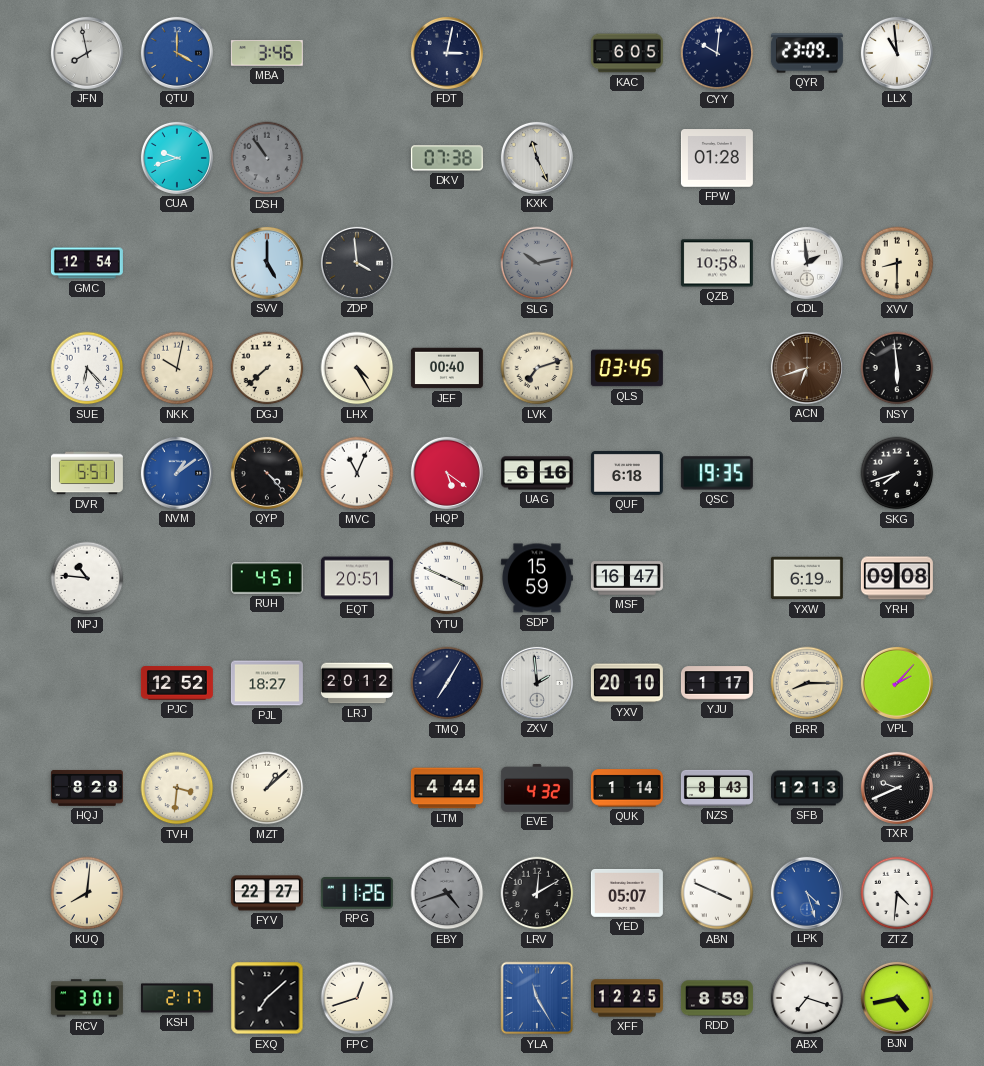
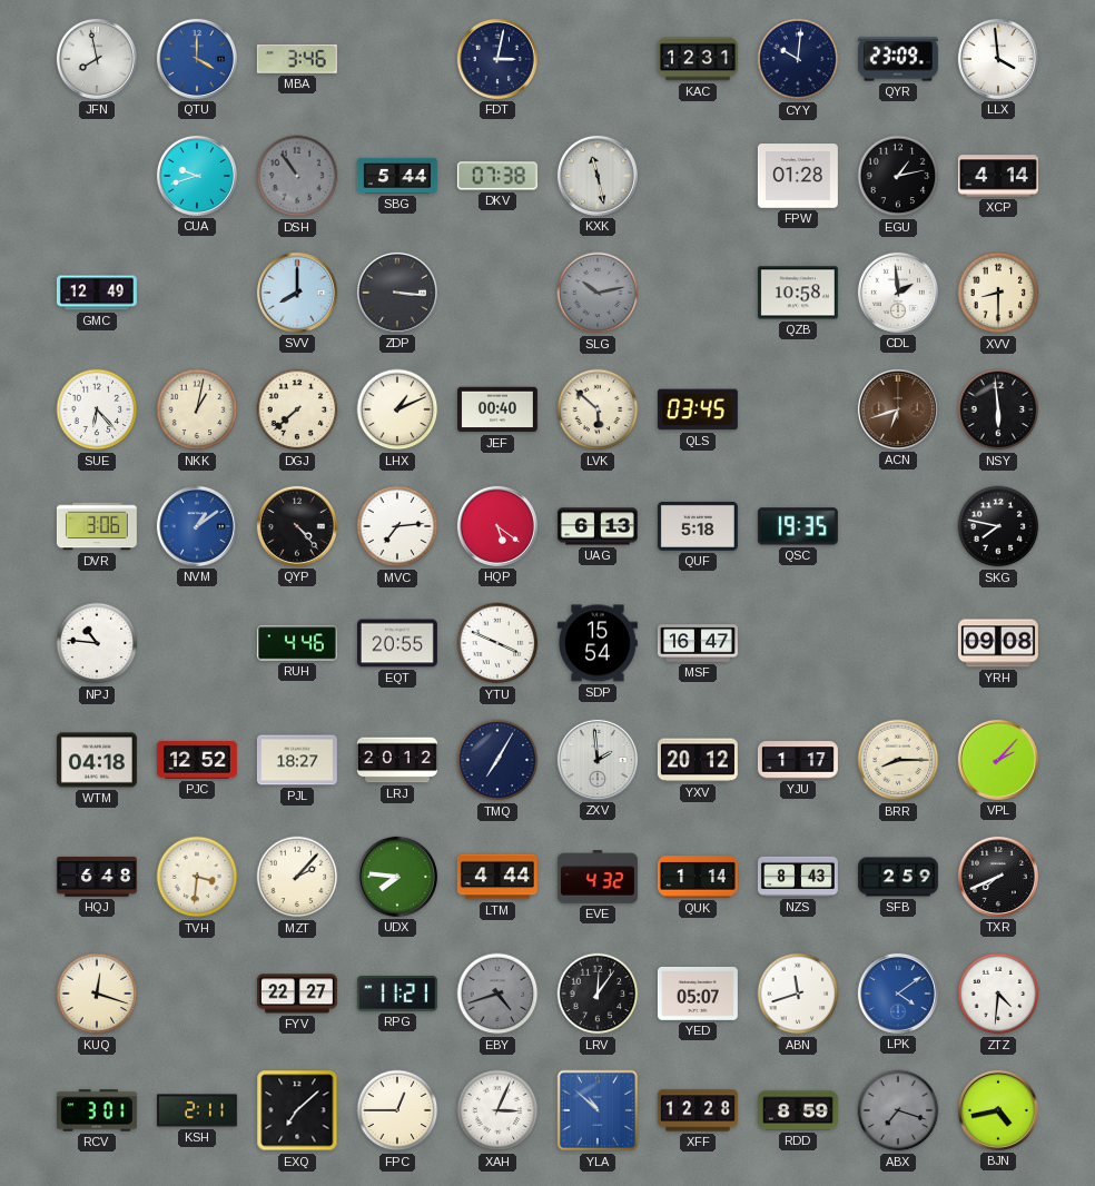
KAC: 6:05 -> 12:31 (698, 59)
LLX: 10:59 -> 3:59 (998, 59)
SBG: none -> 5:44 (397, 176)
KXK: 11:26 -> 11:28 (598, 176)
EGU: none -> 1:13 (898, 176)
XCP: none -> 4:14 (998, 176)
GMC: 12:54 -> 12:49 (97, 293)
SVV: 5:00 -> 8:00 (297, 293)
ZDP: 3:59 -> 3:16 (397, 293)
NKK: 10:02 -> 1:02 (197, 409)
LHX: 4:25 -> 1:11 (397, 409)
LVK: 7:12 -> 5:52 (598, 409)
DVR: 5:51 -> 3:06 (97, 526)
MVC: 11:04 -> 7:14 (397, 526)
UAG: 6:16 -> 6:13 (598, 526)
QUF: 6:18 -> 5:18 (698, 526)
SKG: 7:42 -> 7:47 (998, 526)
RUH: 4:51 -> 4:46 (297, 643)
EQT: 20:51 -> 20:55 (397, 643)
SDP: 15:59 -> 15:54 (598, 643)
YXW: 6:19 -> none (807, 578)
WTM: none -> 04:18 (97, 760)
YXV: 20:10 -> 20:12 (698, 760)
HQJ: 8:28 -> 6:48 (97, 877)
MZT: 1:08 -> 2:07 (297, 877)
UDX: none -> 7:46 (397, 877)
SFB: 12:13 -> 2:59 (898, 877)
TXR: 9:41 -> 7:41 (998, 877)
KUQ: 8:01 -> 12:18 (97, 994)
RPG: 11:26 -> 11:21 (397, 994)
LRV: 12:10 -> 12:06 (598, 994)
ABN: 3:49 -> 11:42 (798, 994)
LPK: 4:27 -> 4:09 (898, 994)
KSH: 2:17 -> 2:11 (197, 1110)
FPC: 12:42 -> 12:45 (397, 1110)
XAH: none -> 3:04 (497, 1110)
YLA: 11:25 -> 10:52 (598, 1110)
XFF: 12:25 -> 12:28 (698, 1110)
ABX dial: white -> grey (898, 1110)
